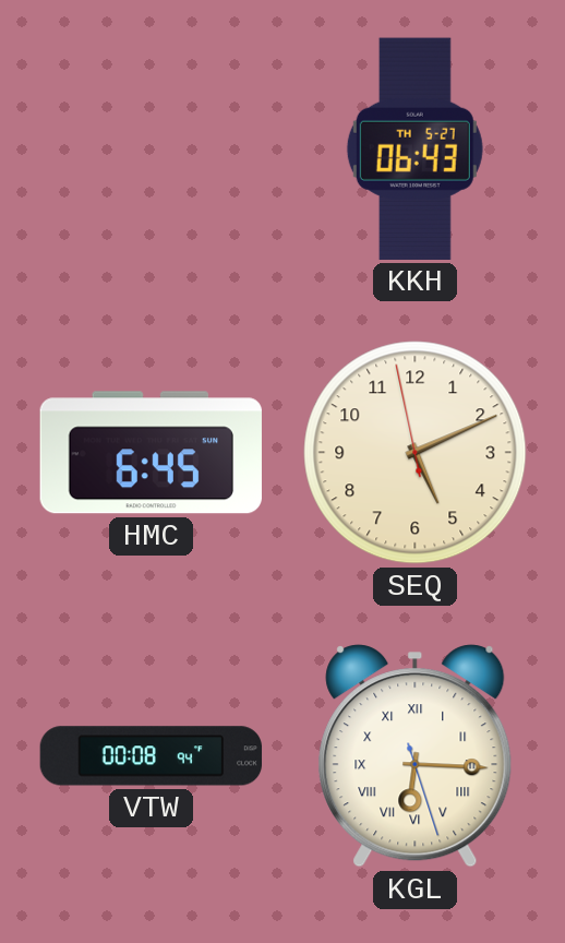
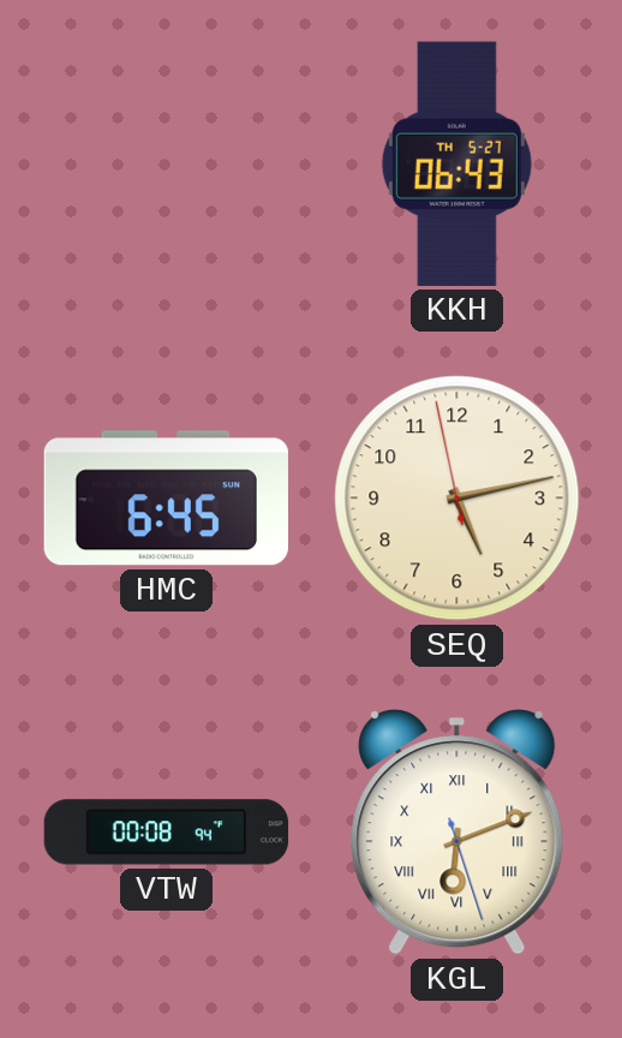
SEQ: 5:10 -> 5:12 (457, 499)
KGL: 6:15 -> 6:11 (457, 833)
